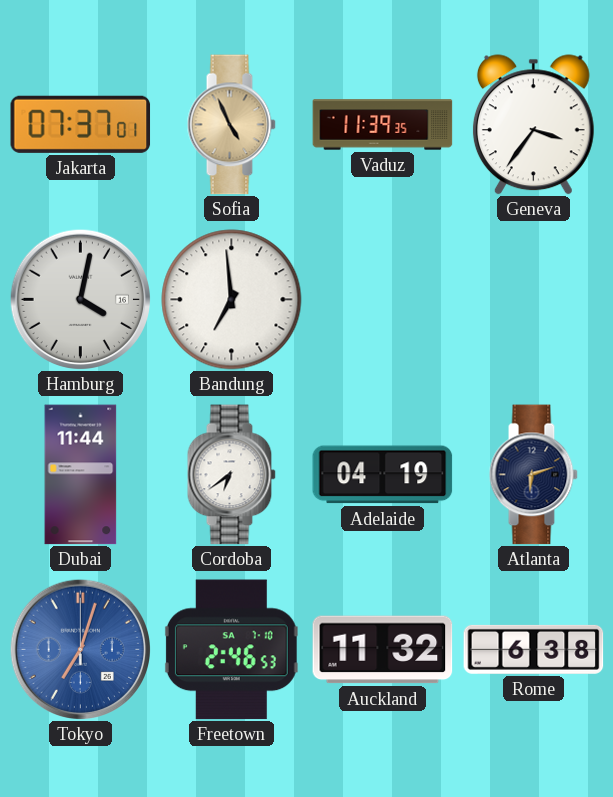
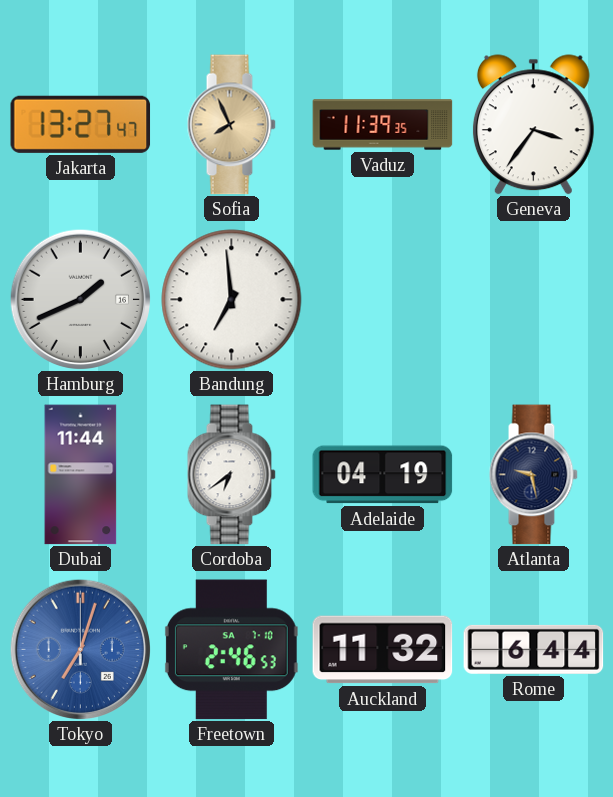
Jakarta: 07:37 -> 13:27 (81, 124)
Sofia: 4:56 -> 7:56 (231, 125)
Hamburg: 4:02 -> 1:41 (80, 299)
Atlanta: 6:12 -> 9:28 (533, 475)
Rome: 6:38 -> 6:44 (534, 649)
